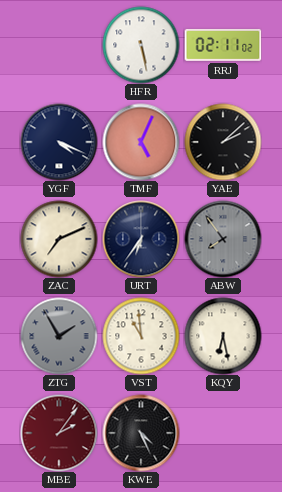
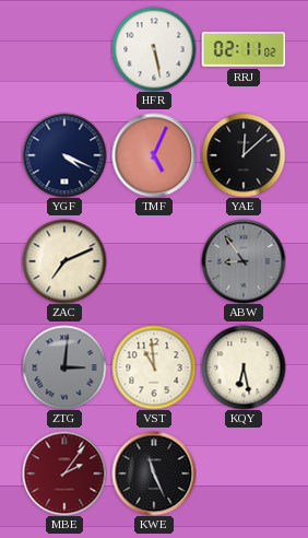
YAE: 2:08 -> 12:08 (244, 155)
URT: 6:36 -> none (141, 239)
ABW: 7:54 -> 8:54 (244, 261)
ZTG: 1:55 -> 3:01 (64, 367)
KWE: 4:26 -> 11:26 (154, 473)
